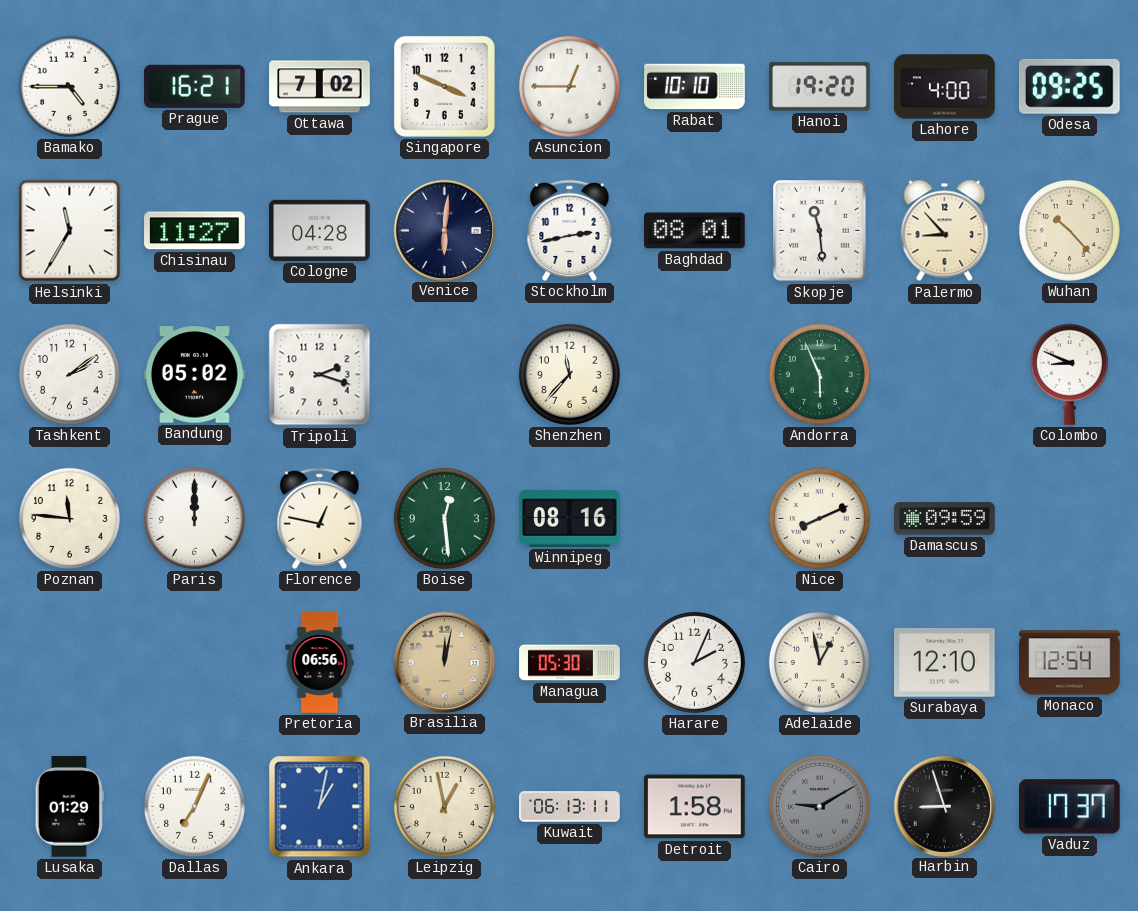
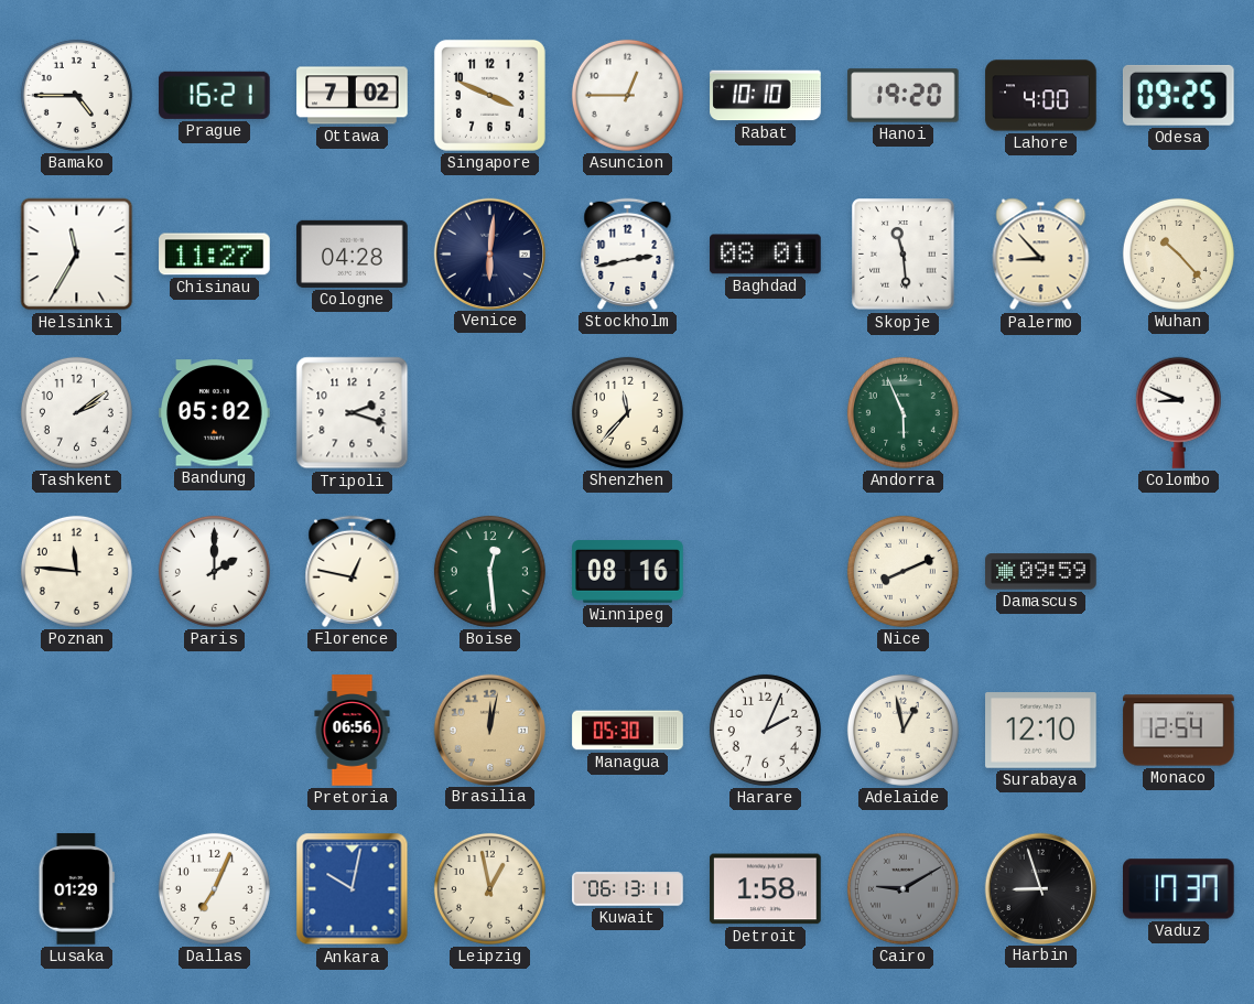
Paris: 12:00 -> 2:00 (214, 571)
Ankara: 1:02 -> 10:02 (353, 889)
